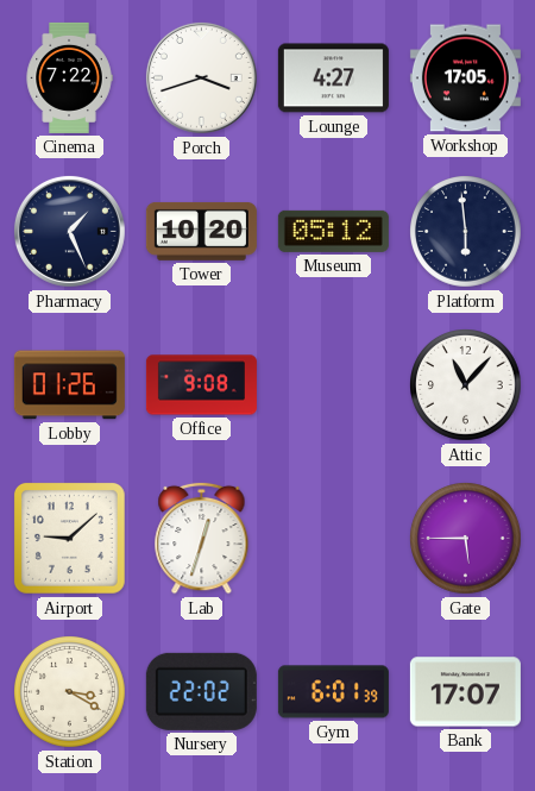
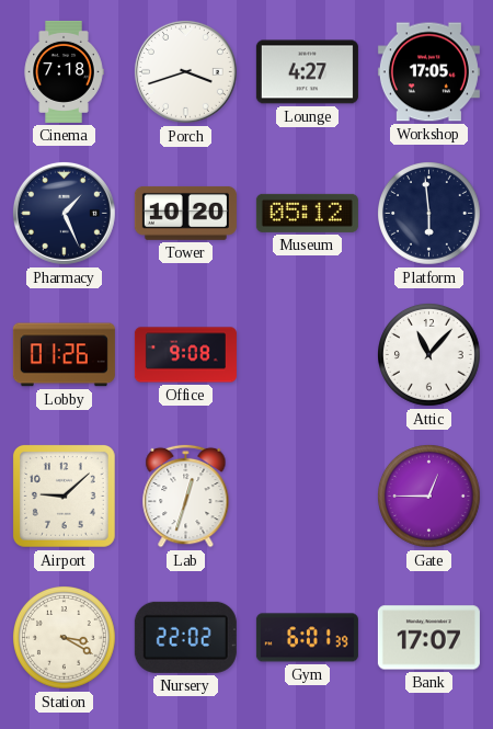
Cinema: 7:22 -> 7:18 (64, 71)
Gate: 5:45 -> 12:45 (429, 497)
